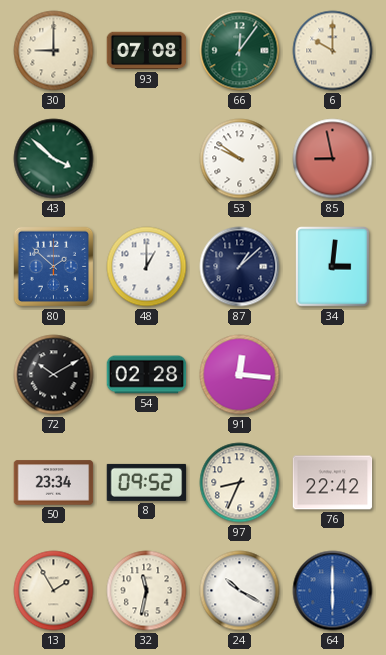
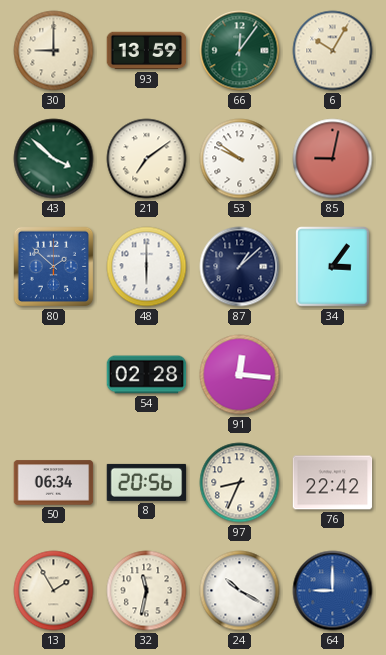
93: 07:08 -> 13:59 (147, 51)
6: 10:00 -> 10:05 (333, 51)
21: none -> 7:09 (147, 159)
85: 8:58 -> 9:02 (333, 159)
48: 1:00 -> 6:00 (147, 267)
34: 3:01 -> 3:06 (333, 267)
72: 10:10 -> none (54, 375)
50: 23:34 -> 06:34 (54, 483)
8: 09:52 -> 20:56 (147, 482)
64: 6:00 -> 9:00 (333, 591)
